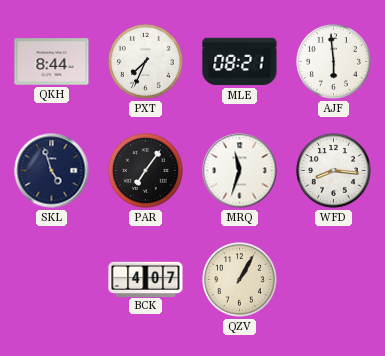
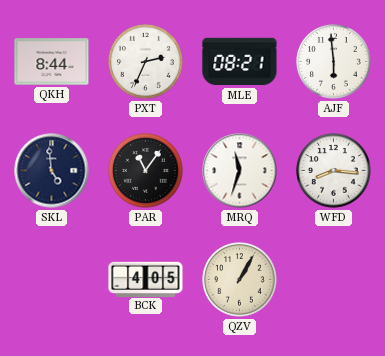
PXT: 7:34 -> 2:34 (146, 62)
SKL: 4:57 -> 4:59 (52, 171)
PAR: 7:06 -> 11:06 (146, 171)
BCK: 4:07 -> 4:05 (146, 279)
